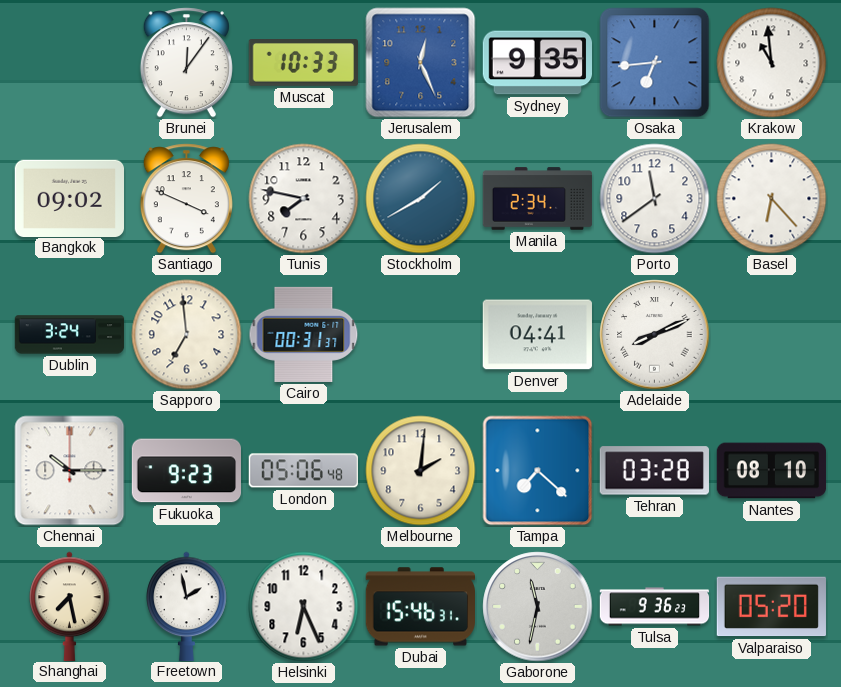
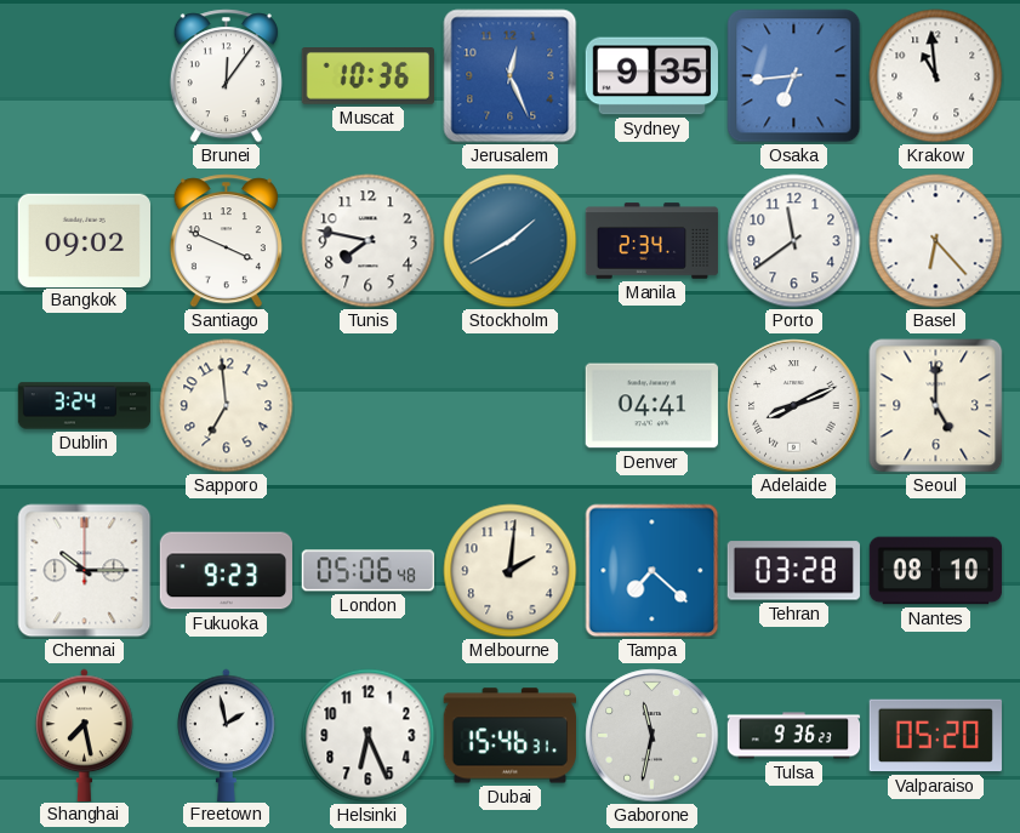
Muscat: 10:33 -> 10:36 (367, 76)
Cairo: 00:31 -> none (304, 334)
Seoul: none -> 5:00 (936, 406)
